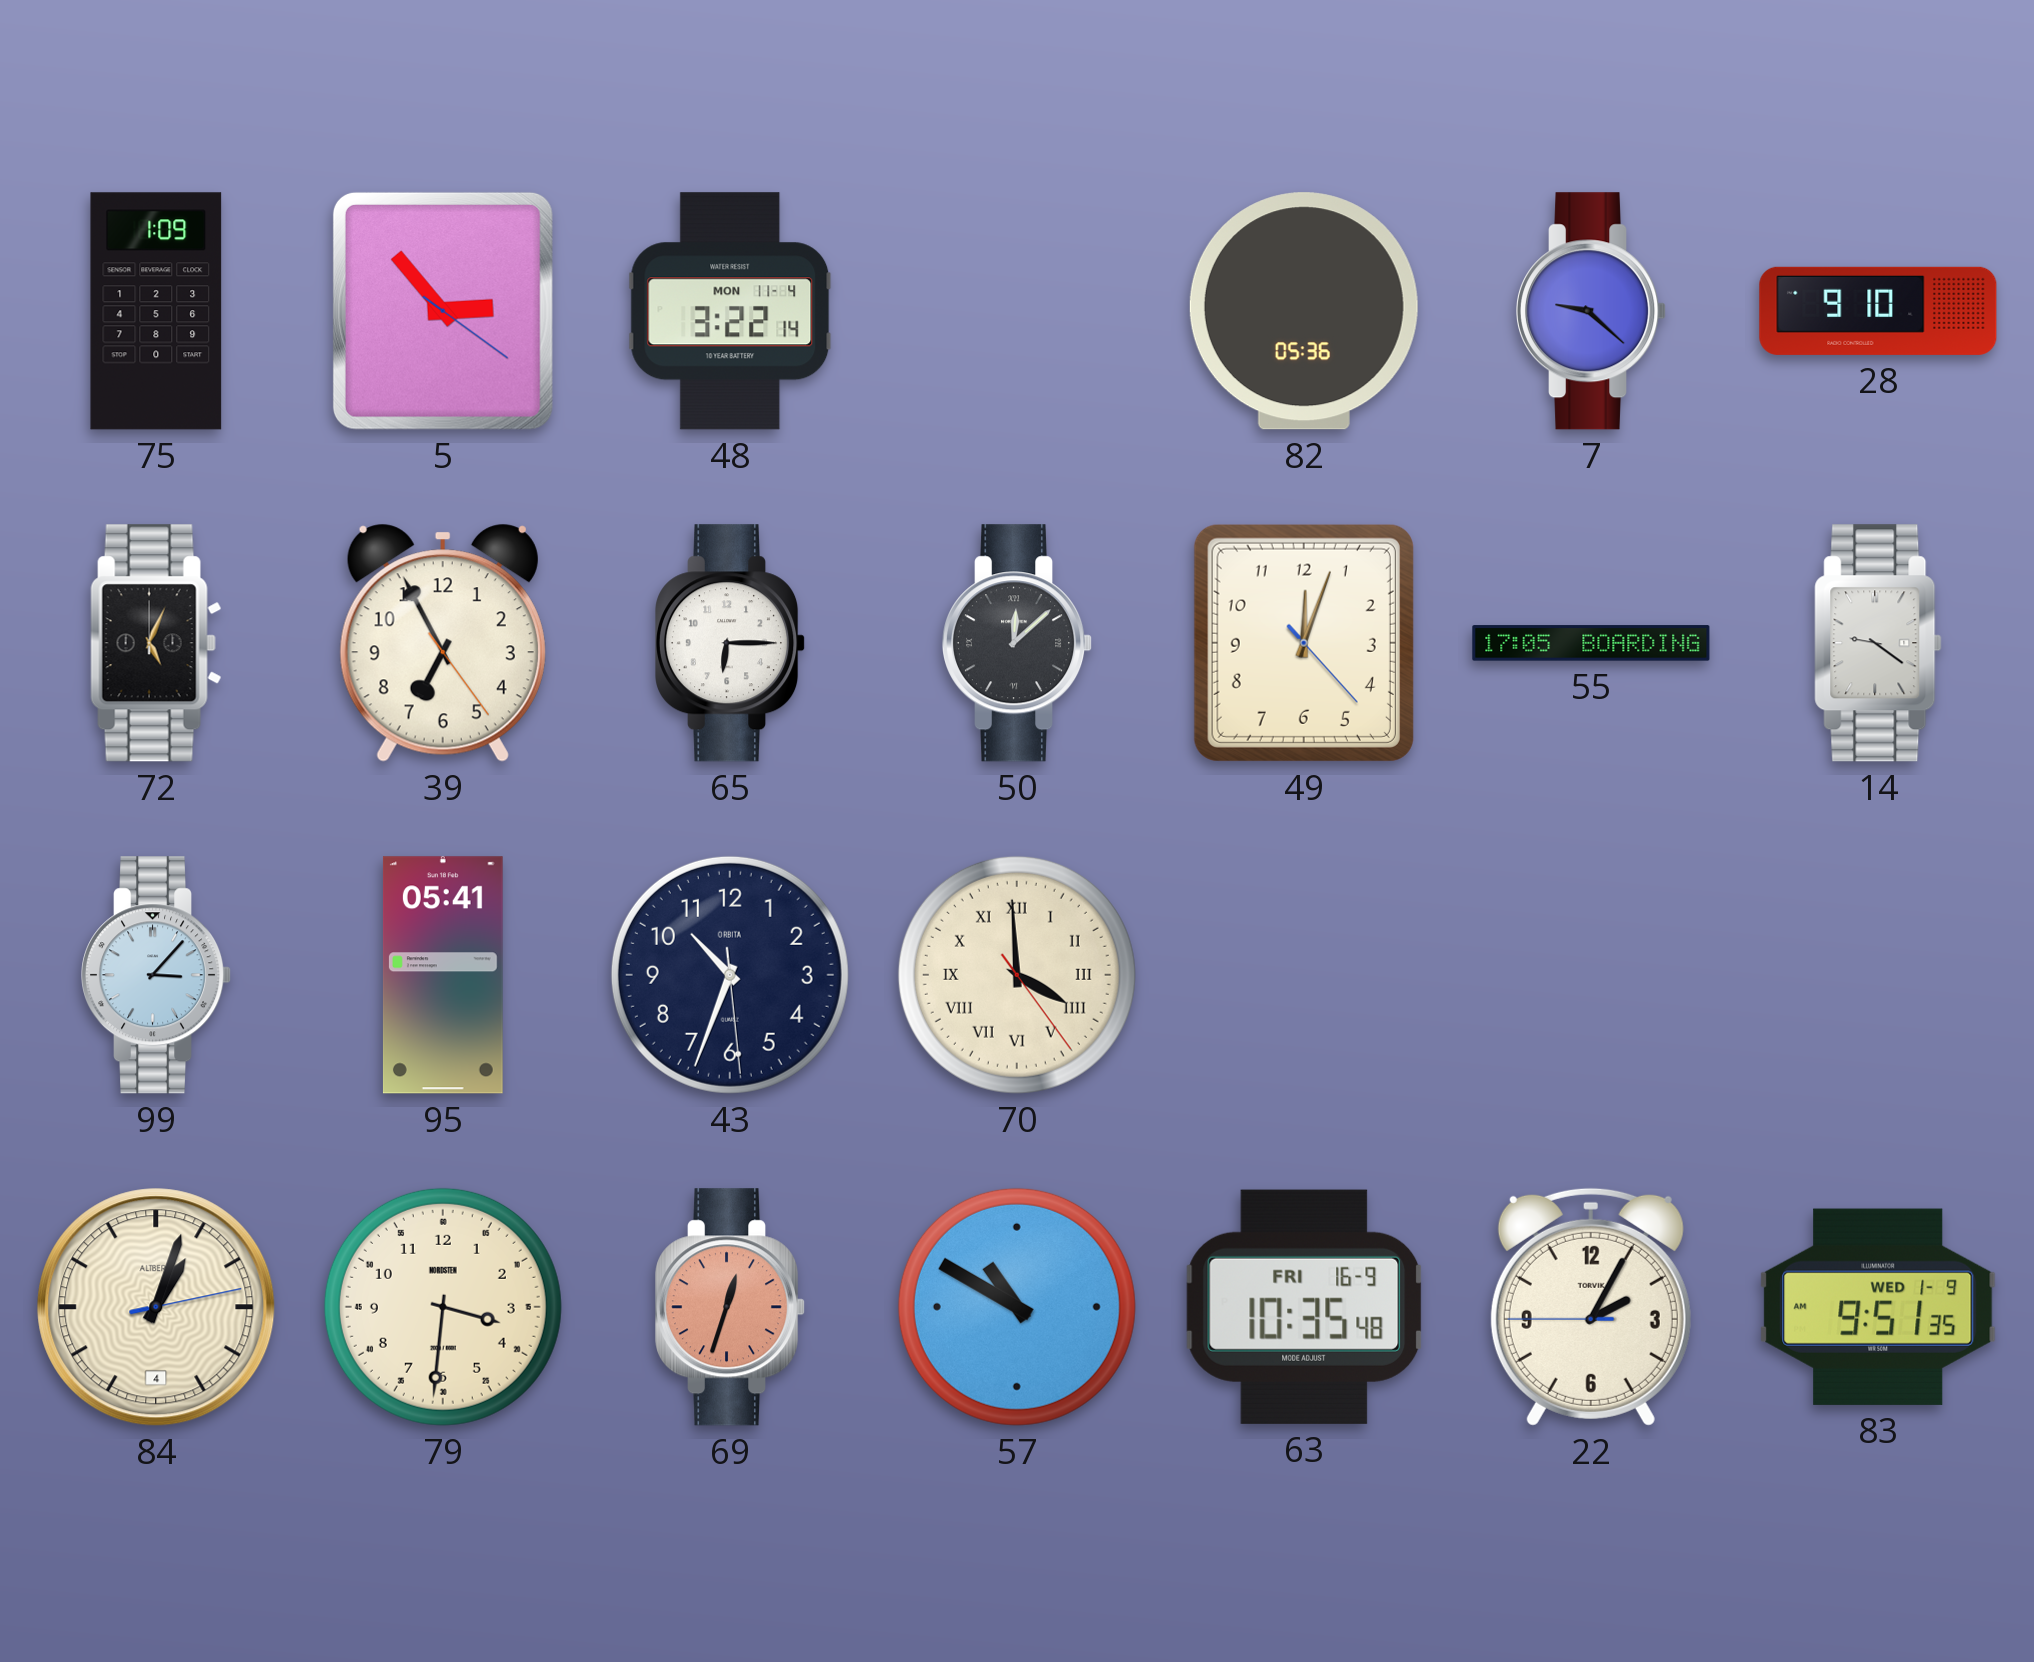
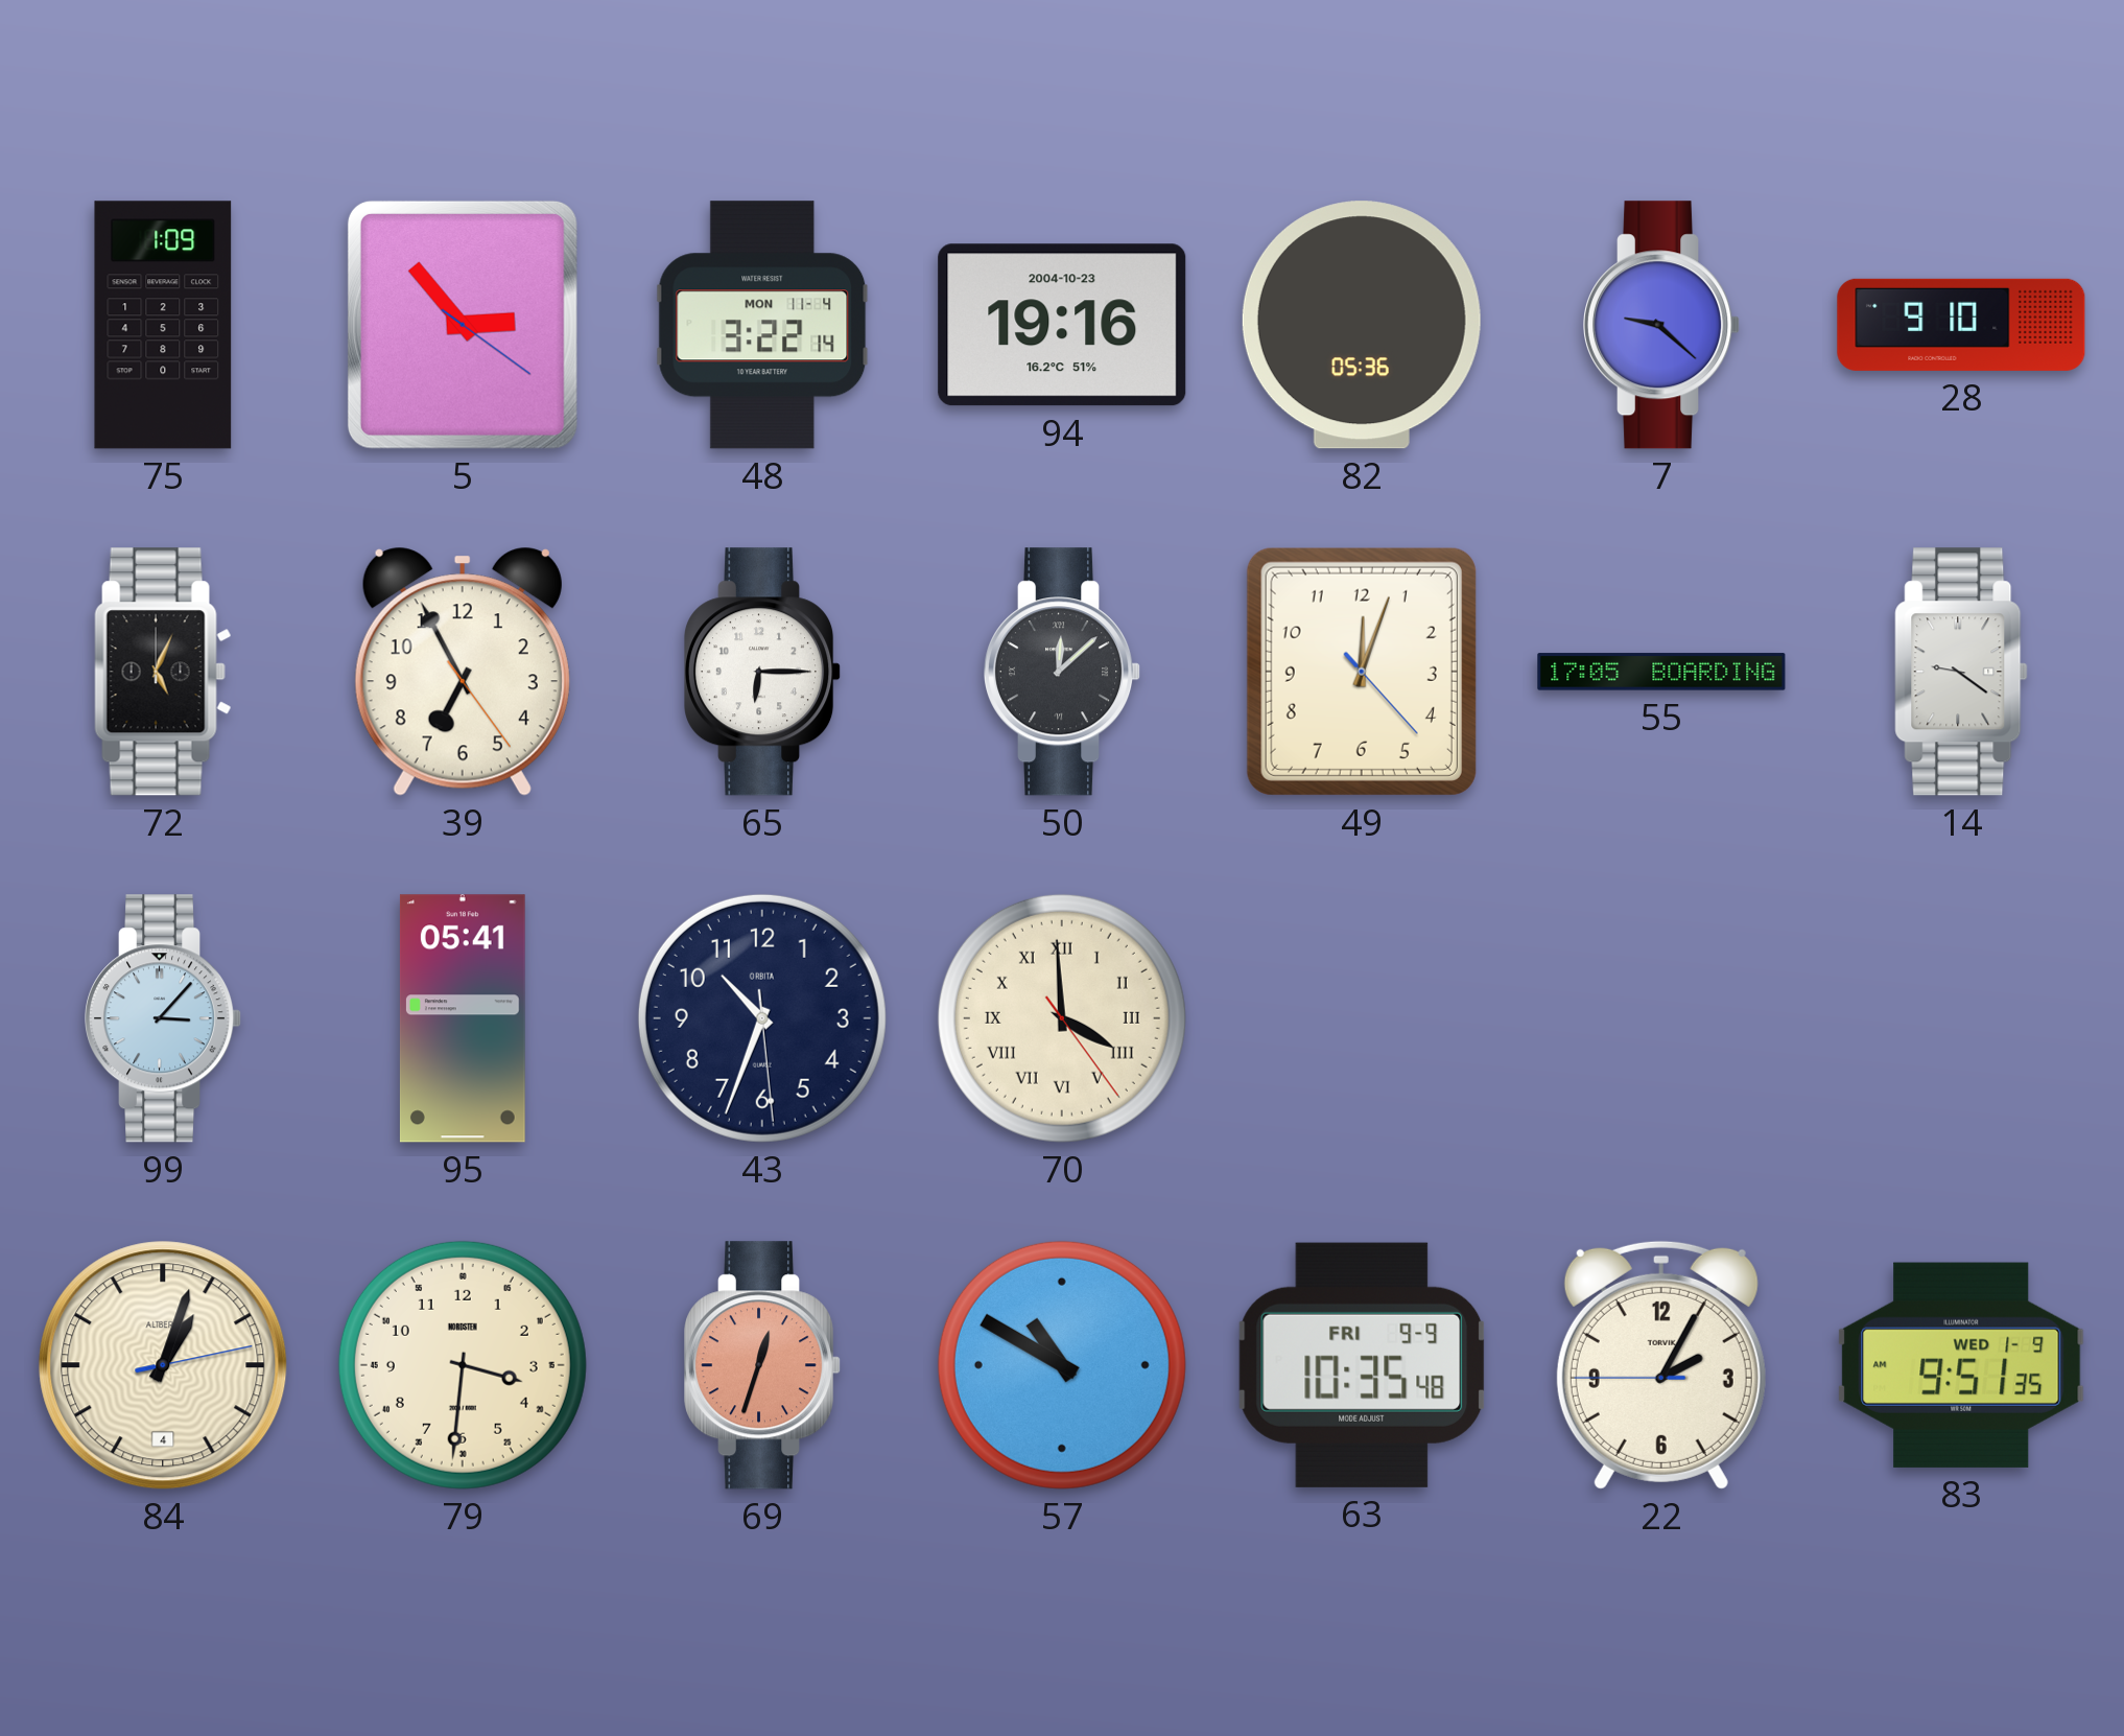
94: none -> 19:16 (1062, 325)
63 date: FRI 16-9 -> FRI 9-9 (1362, 1365)
